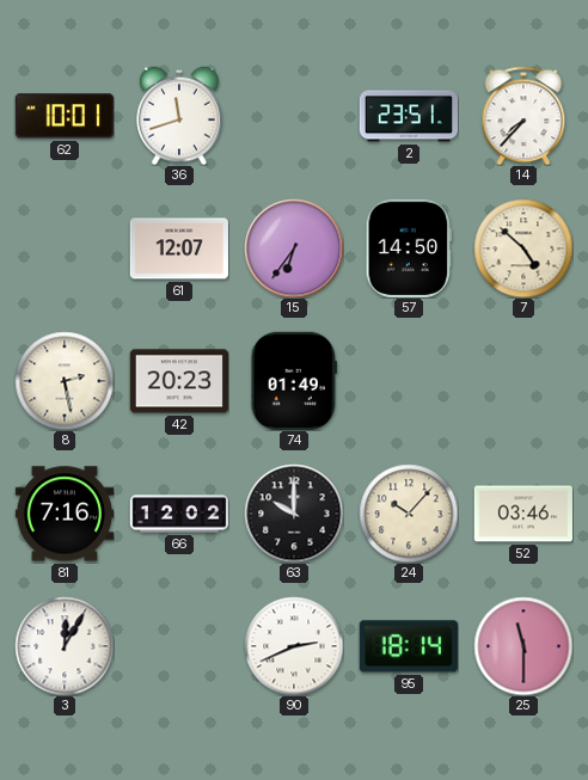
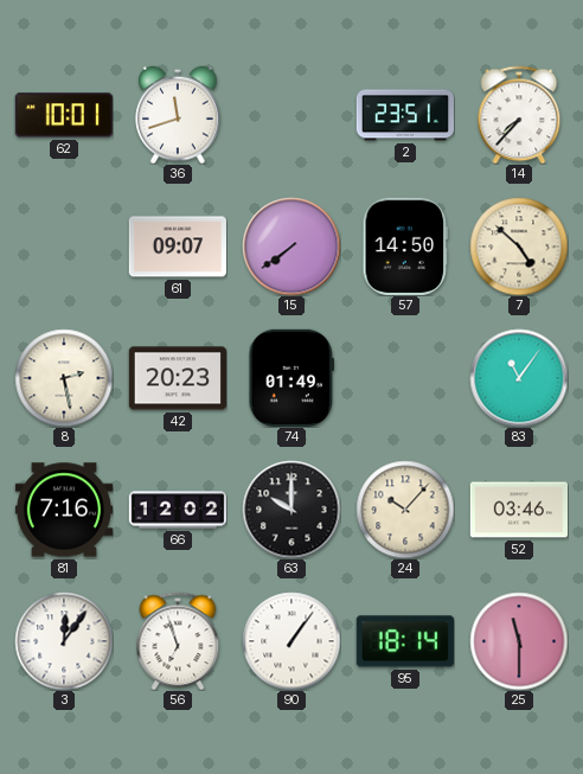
61: 12:07 -> 09:07 (178, 247)
15: 6:36 -> 7:39 (291, 247)
83: none -> 11:06 (519, 378)
3: 12:05 -> 12:06 (64, 641)
56: none -> 6:57 (178, 641)
90: 2:41 -> 1:06 (291, 641)
